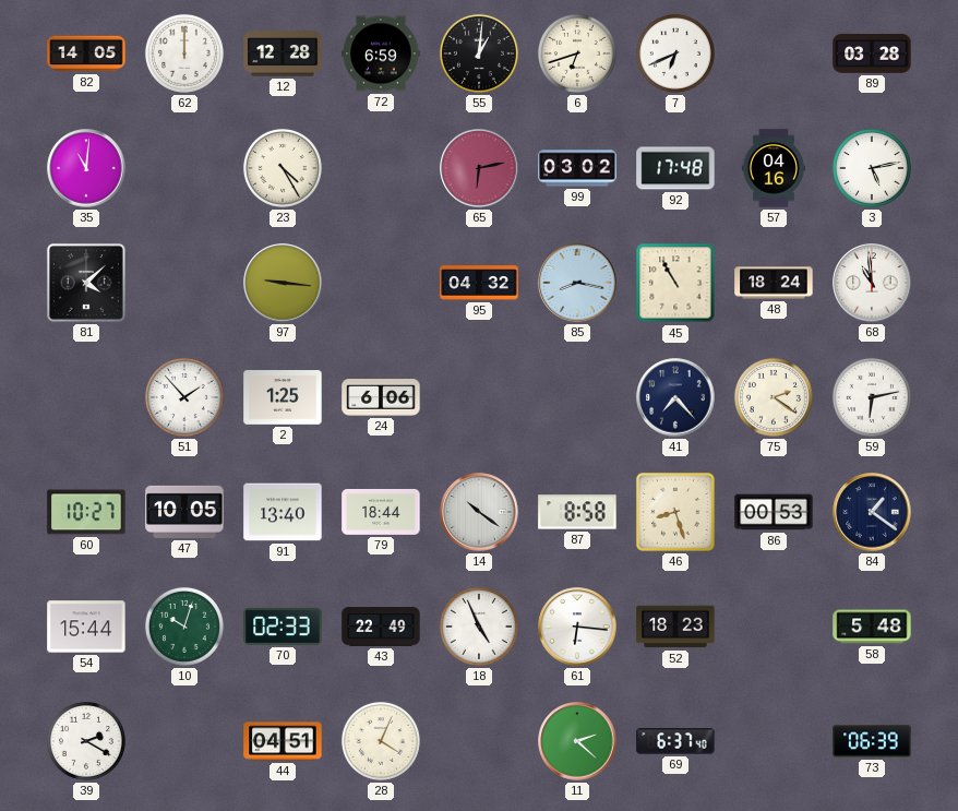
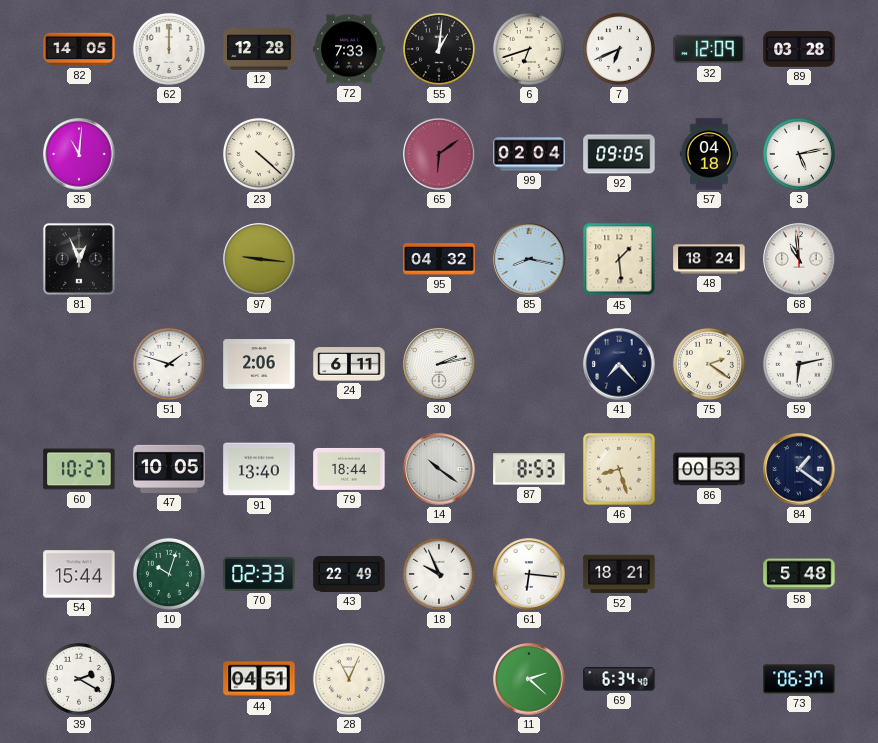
72: 6:59 -> 7:33 (349, 49)
32: none -> 12:09 (709, 49)
23: 4:25 -> 4:22 (259, 154)
65: 6:13 -> 6:09 (439, 154)
99: 03:02 -> 02:04 (529, 154)
92: 17:48 -> 09:05 (619, 154)
57: 04:16 -> 04:18 (708, 154)
81: 4:08 -> 12:56 (79, 259)
45: 10:55 -> 1:29 (619, 259)
51: 1:53 -> 1:48 (169, 364)
2: 1:25 -> 2:06 (259, 364)
24: 6:06 -> 6:11 (349, 364)
30: none -> 2:13 (439, 364)
87: 8:58 -> 8:53 (529, 469)
18: 4:56 -> 9:56 (439, 574)
52: 18:23 -> 18:21 (619, 574)
28: 4:04 -> 11:04 (349, 679)
69: 6:37 -> 6:34 (619, 679)
73: 06:39 -> 06:37 (799, 679)
